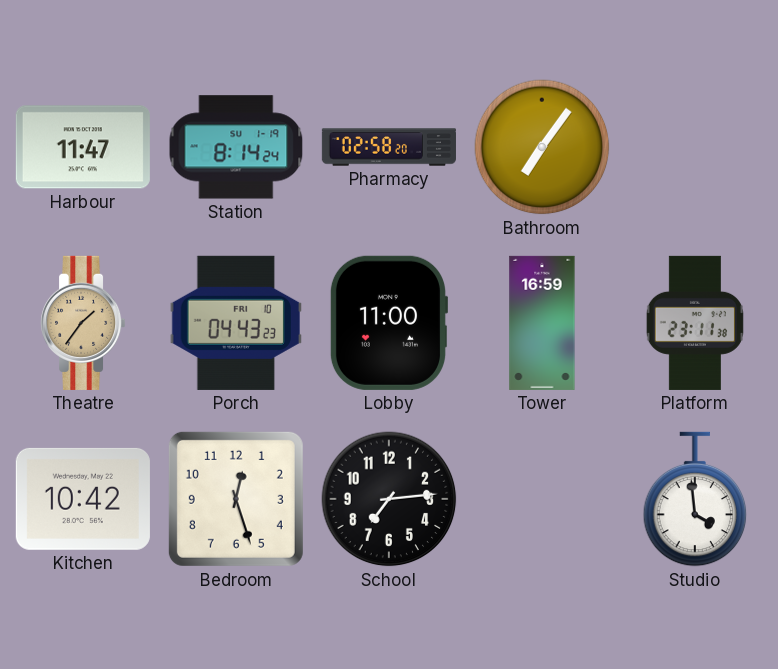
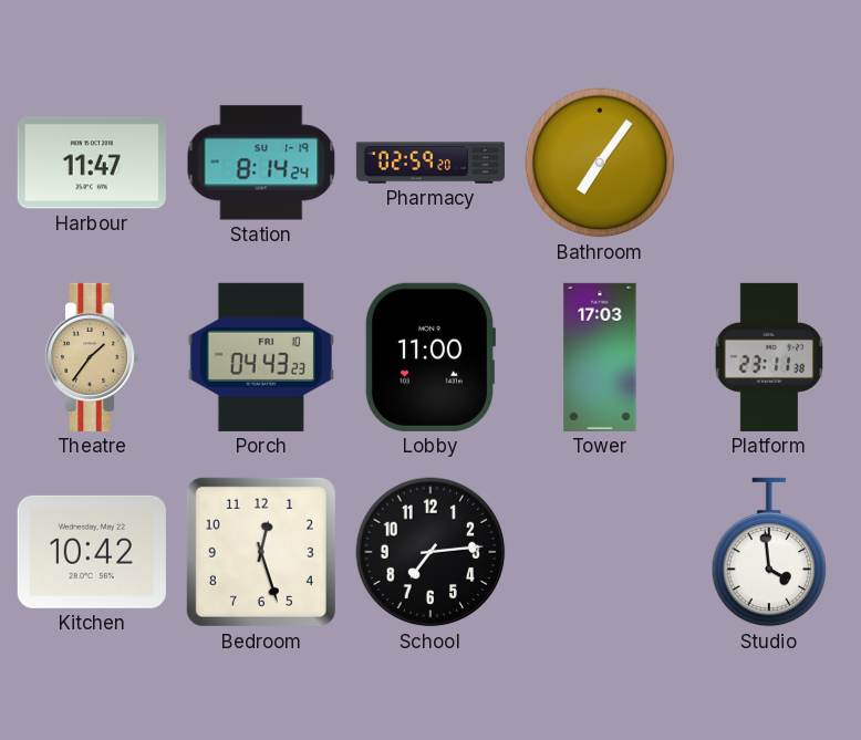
Pharmacy: 02:58 -> 02:59 (430, 163)
Tower: 16:59 -> 17:03 (600, 357)
